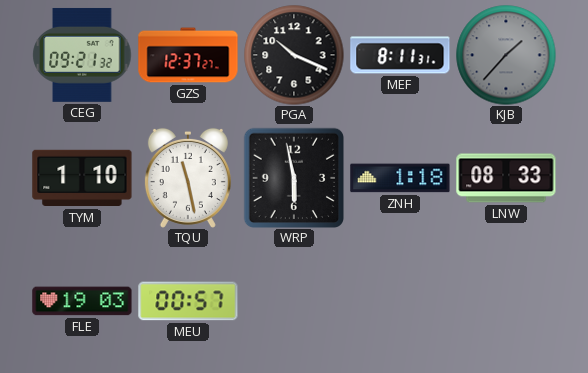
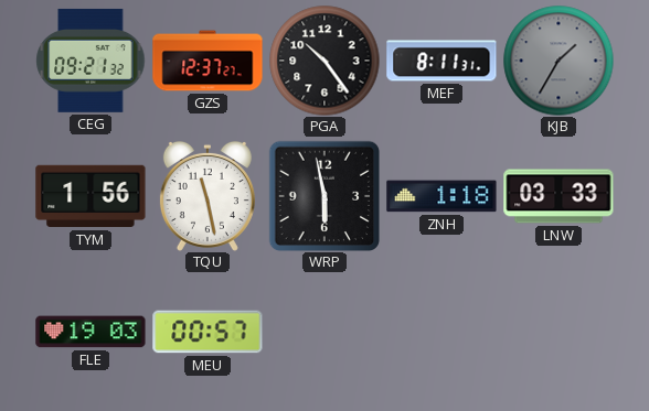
PGA: 10:19 -> 10:24 (324, 61)
KJB: 1:37 -> 1:35 (558, 61)
TYM: 1:10 -> 1:56 (91, 196)
LNW: 08:33 -> 03:33 (558, 196)
